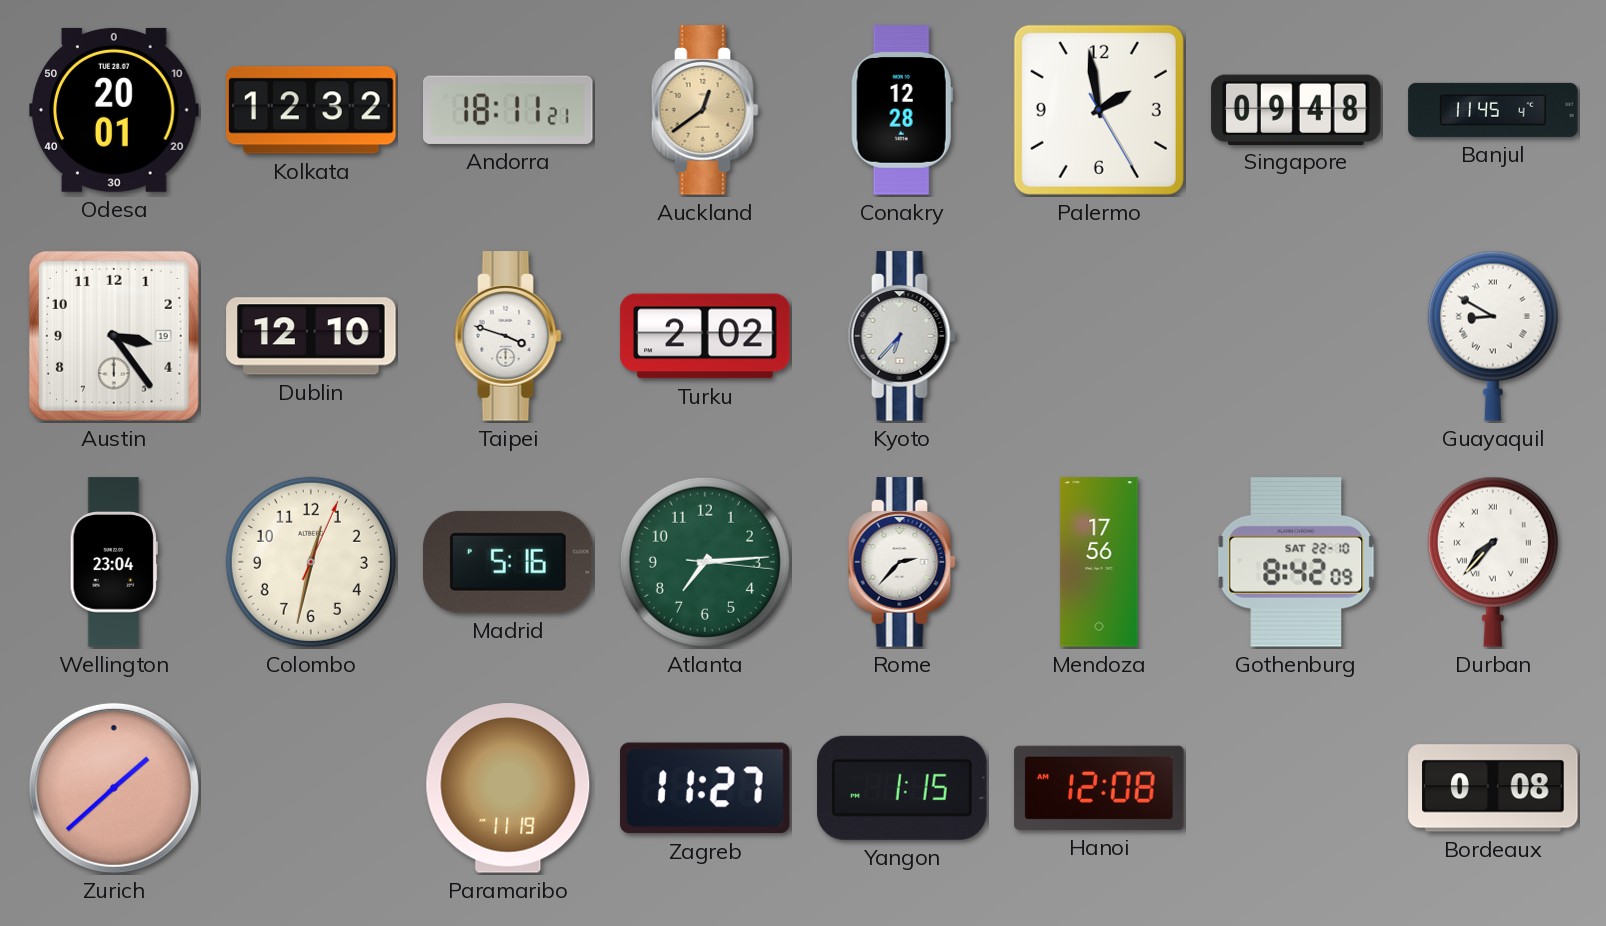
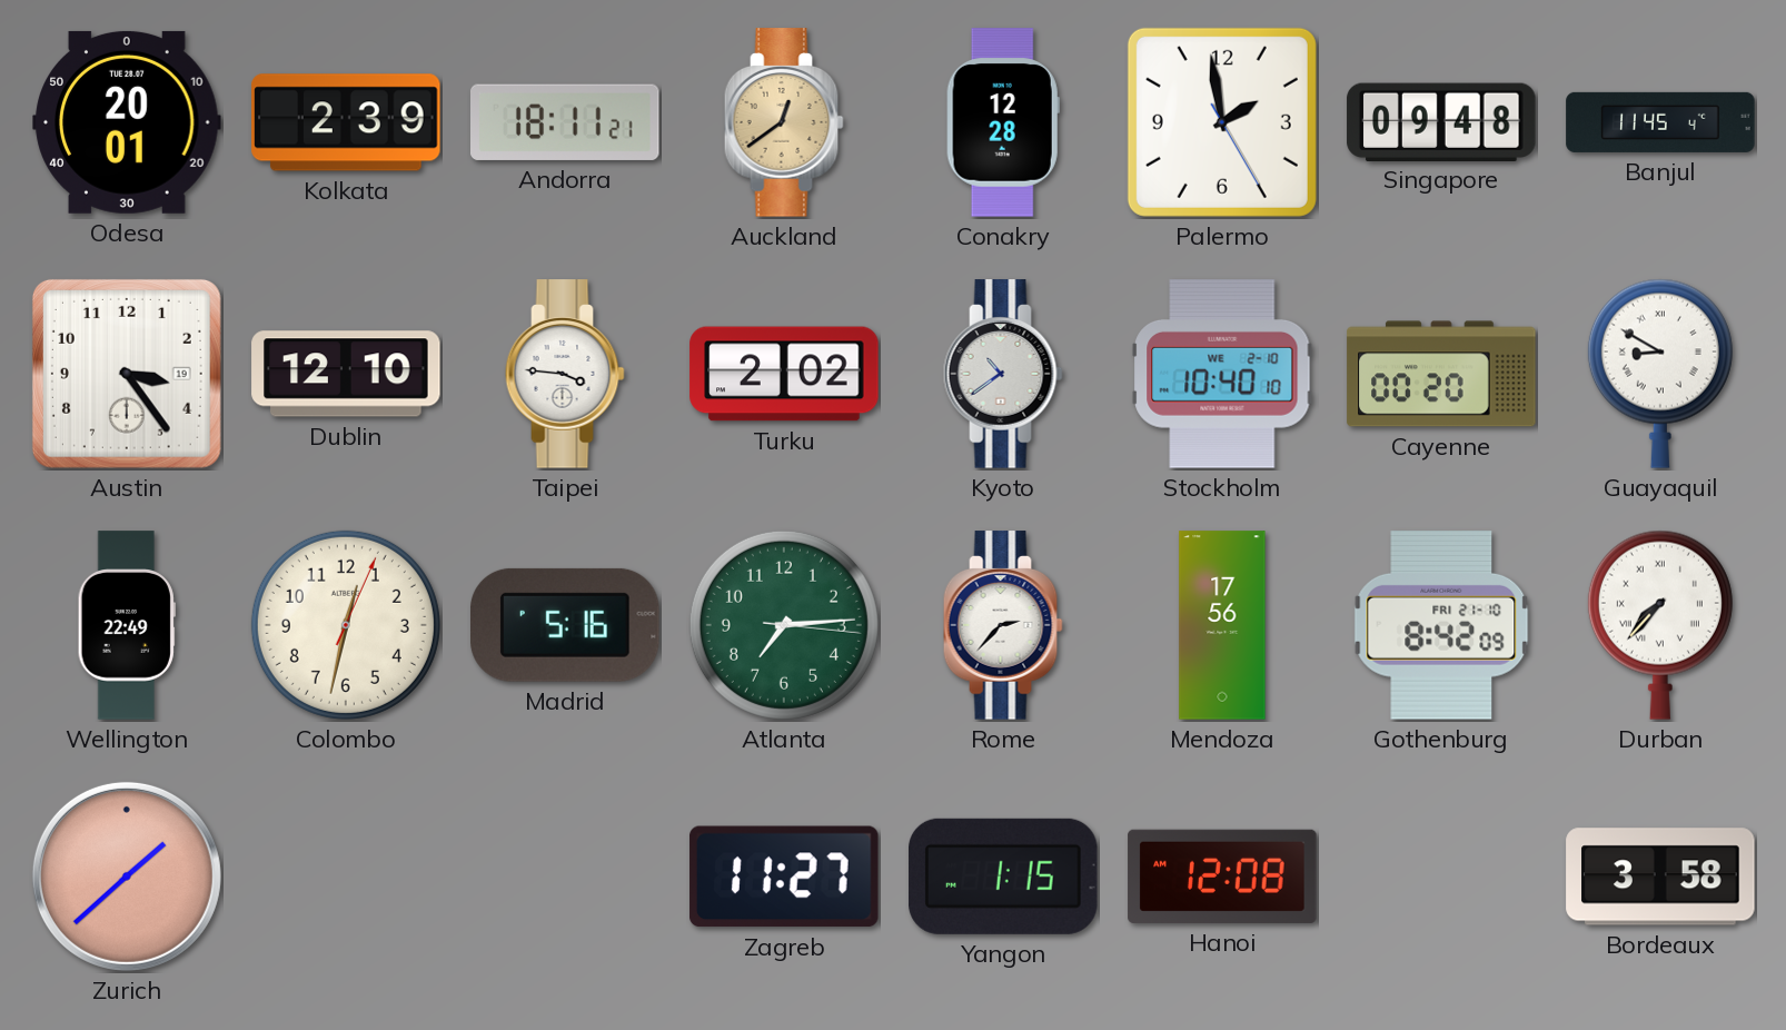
Kolkata: 12:32 -> 2:39 (346, 122)
Taipei: 3:48 -> 3:46 (565, 374)
Kyoto: 6:37 -> 10:39 (1003, 374)
Stockholm: none -> 10:40 (1222, 374)
Cayenne: none -> 00:20 (1441, 374)
Wellington: 23:04 -> 22:49 (127, 625)
Gothenburg date: SAT 22-10 -> FRI 21-10 (1441, 626)
Paramaribo: 11:19 -> none (508, 788)
Bordeaux: 0:08 -> 3:58 (1660, 877)
